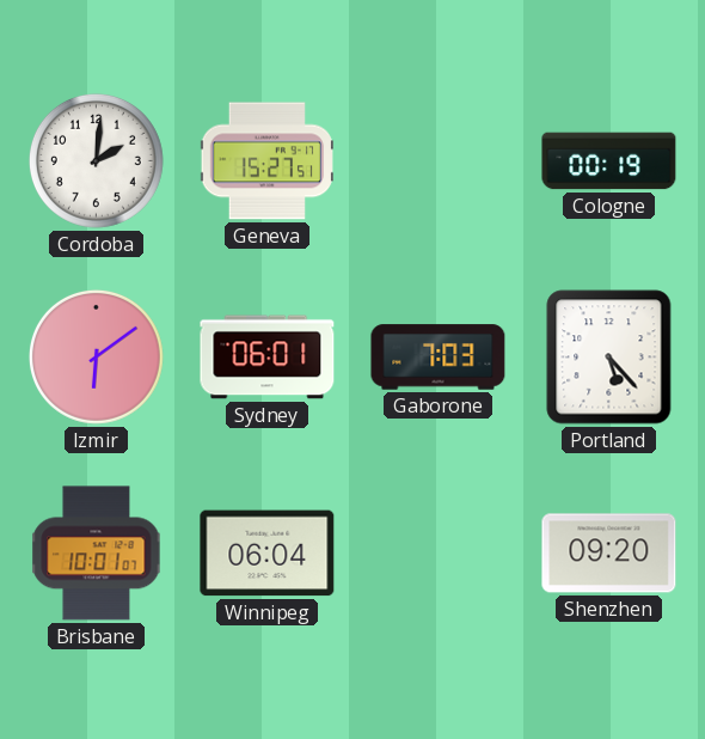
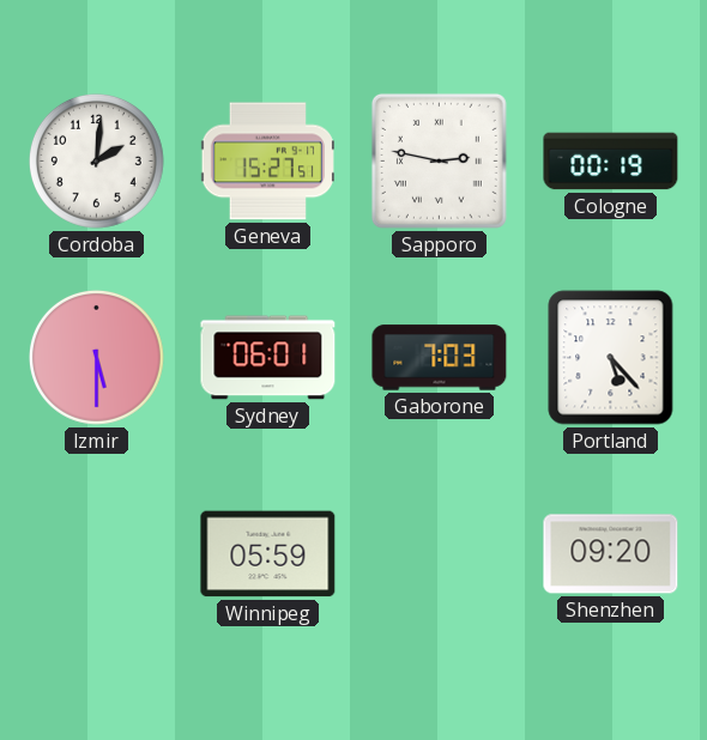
Sapporo: none -> 2:47 (439, 160)
Izmir: 6:09 -> 5:30 (96, 357)
Brisbane: 10:01 -> none (97, 554)
Winnipeg: 06:04 -> 05:59 (268, 554)
